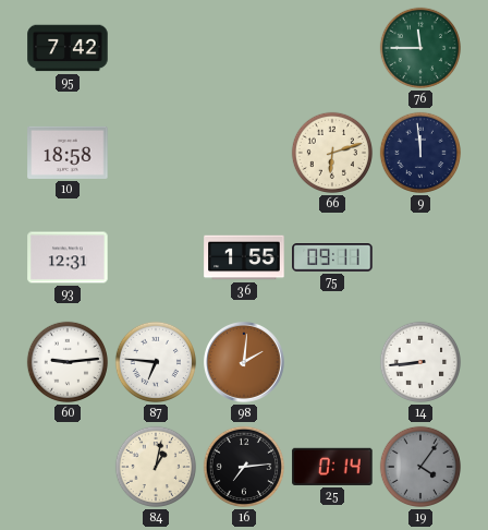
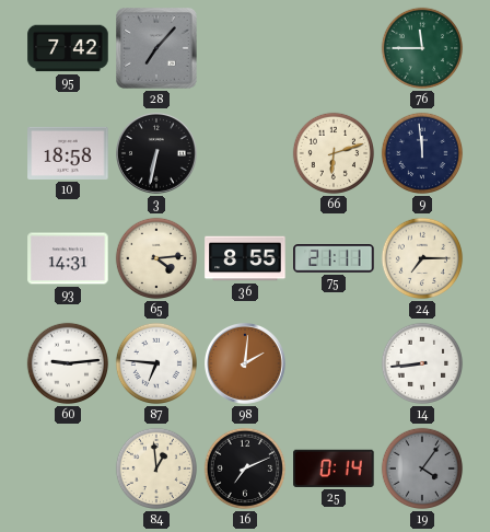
28: none -> 7:07 (157, 49)
3: none -> 6:32 (157, 154)
93: 12:31 -> 14:31 (68, 258)
65: none -> 4:14 (156, 258)
36: 1:55 -> 8:55 (245, 258)
75: 09:11 -> 21:11 (334, 259)
24: none -> 7:15 (422, 258)
84: 1:02 -> 12:59 (156, 469)
16: 7:14 -> 7:11 (245, 469)
